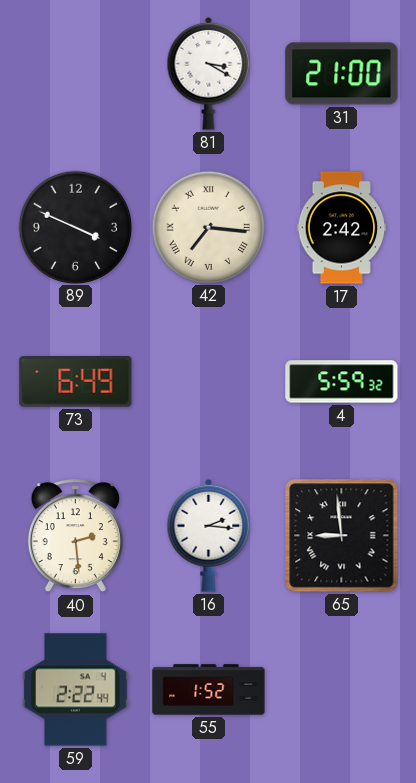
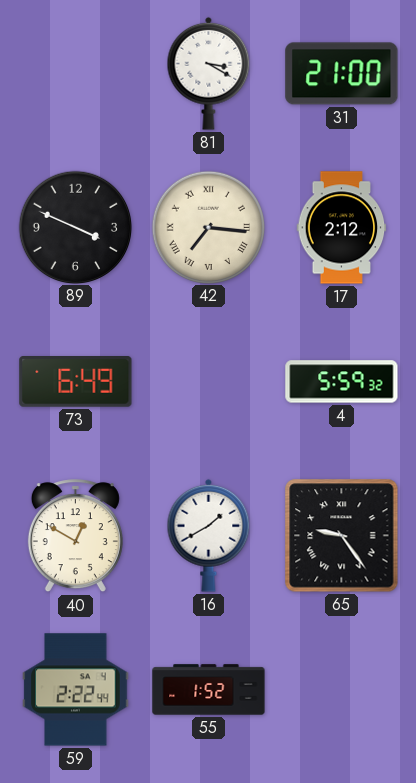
17: 2:42 -> 2:12 (342, 228)
40: 2:29 -> 12:50 (75, 536)
16: 2:16 -> 1:40 (209, 535)
65: 8:59 -> 9:24 (342, 536)
